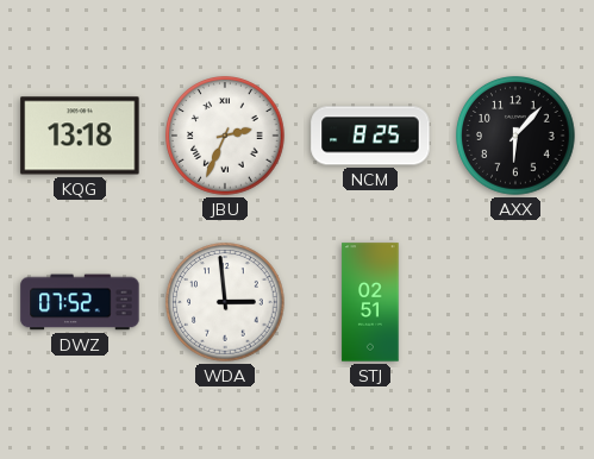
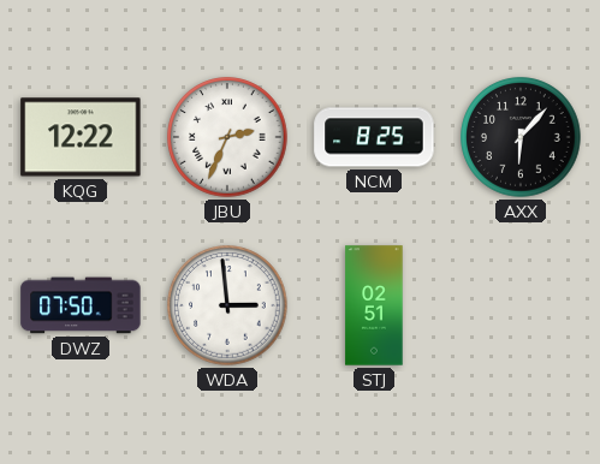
KQG: 13:18 -> 12:22 (81, 137)
DWZ: 07:52 -> 07:50 (81, 305)
